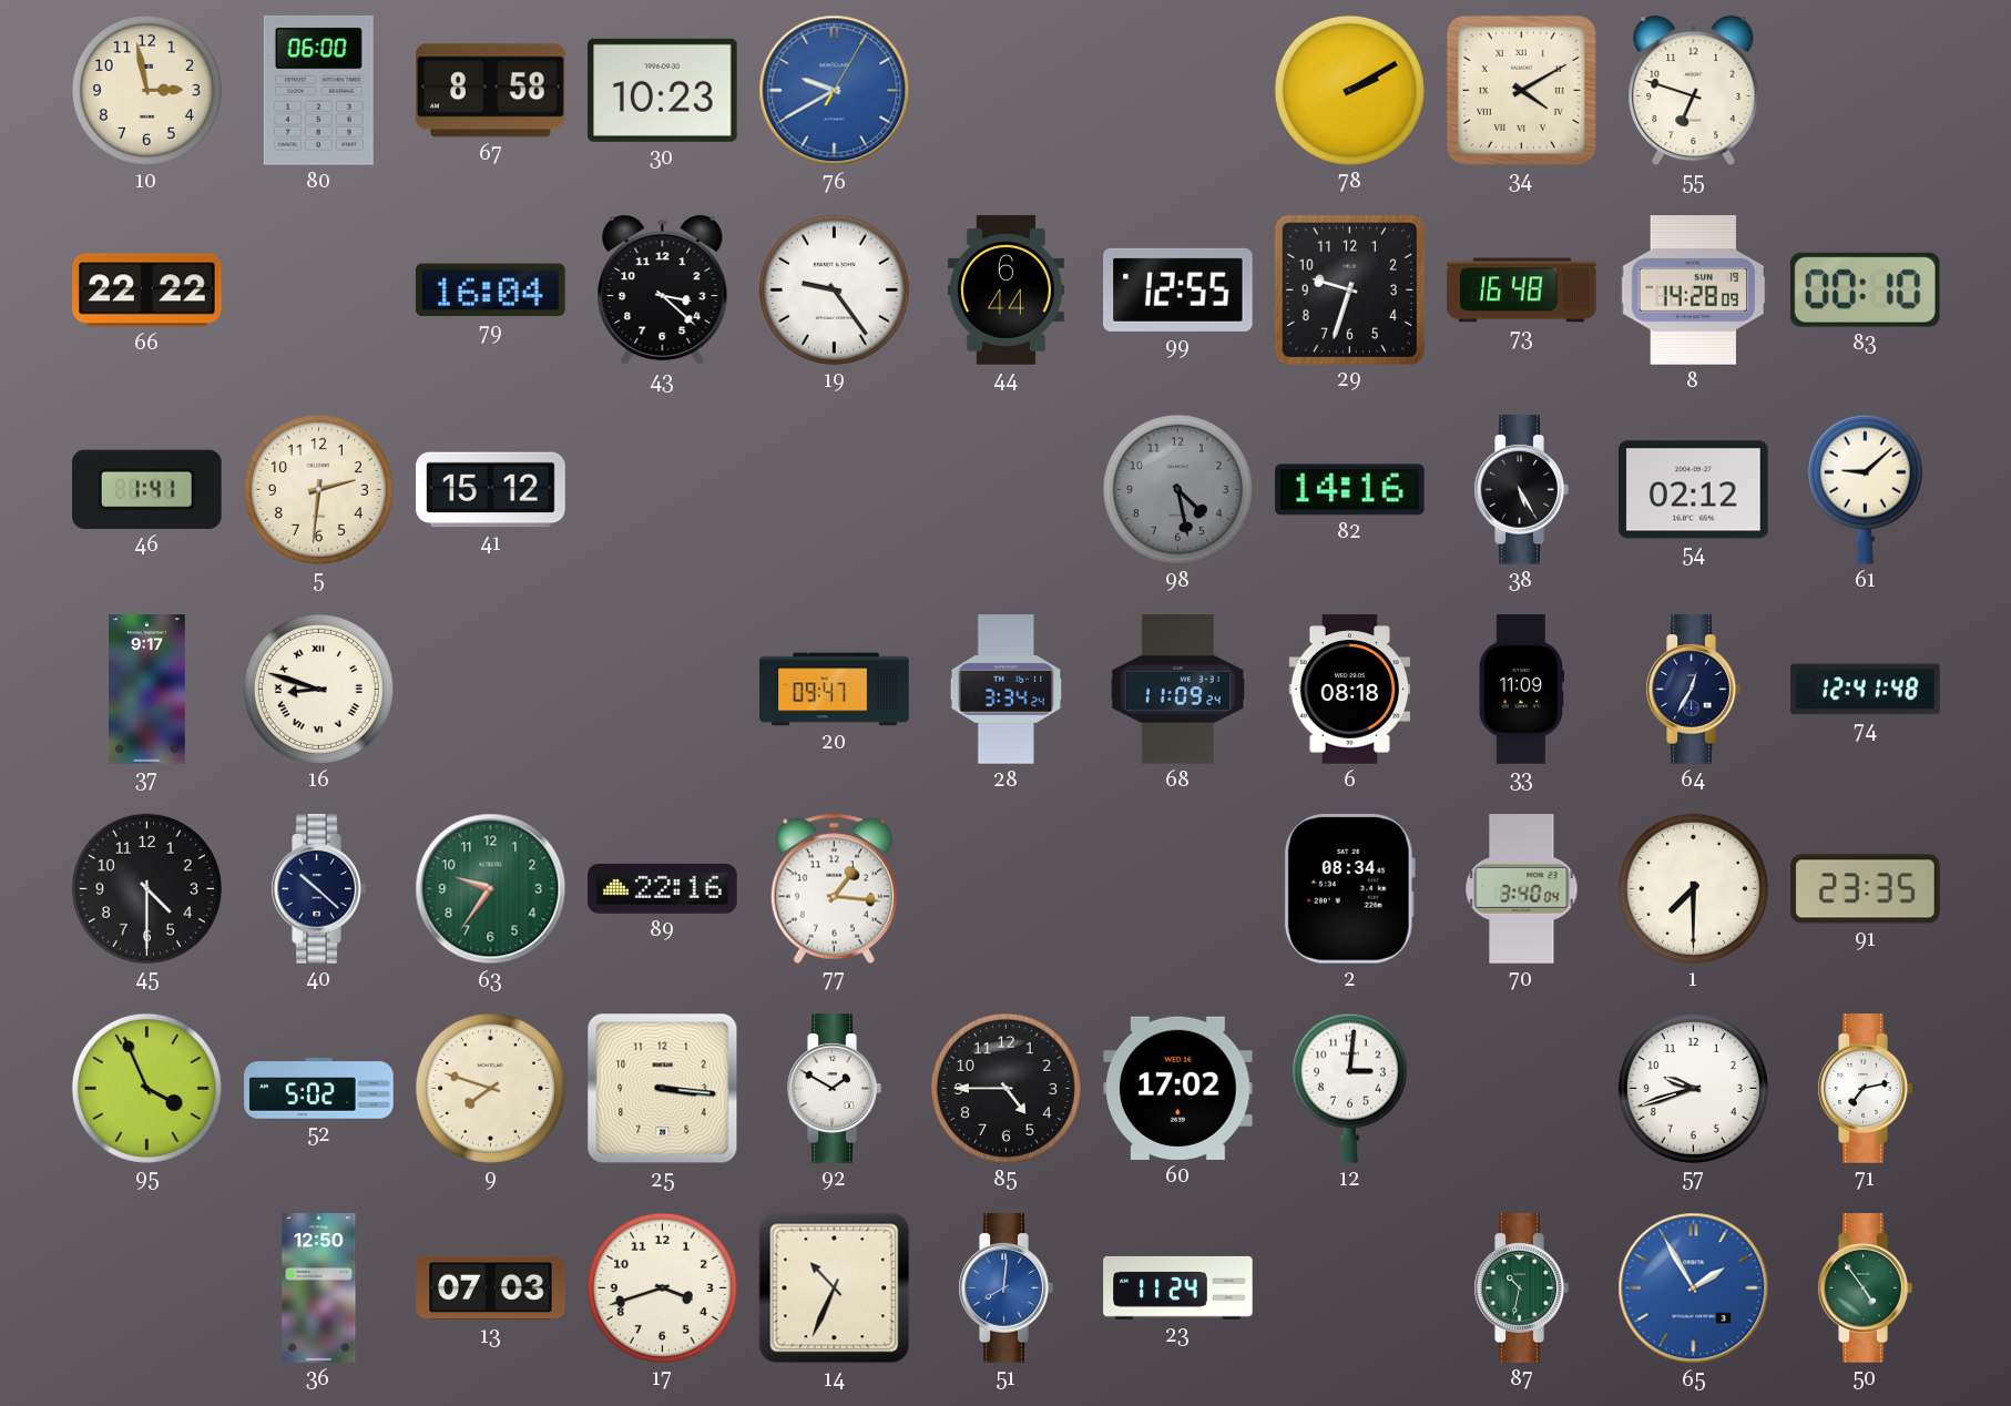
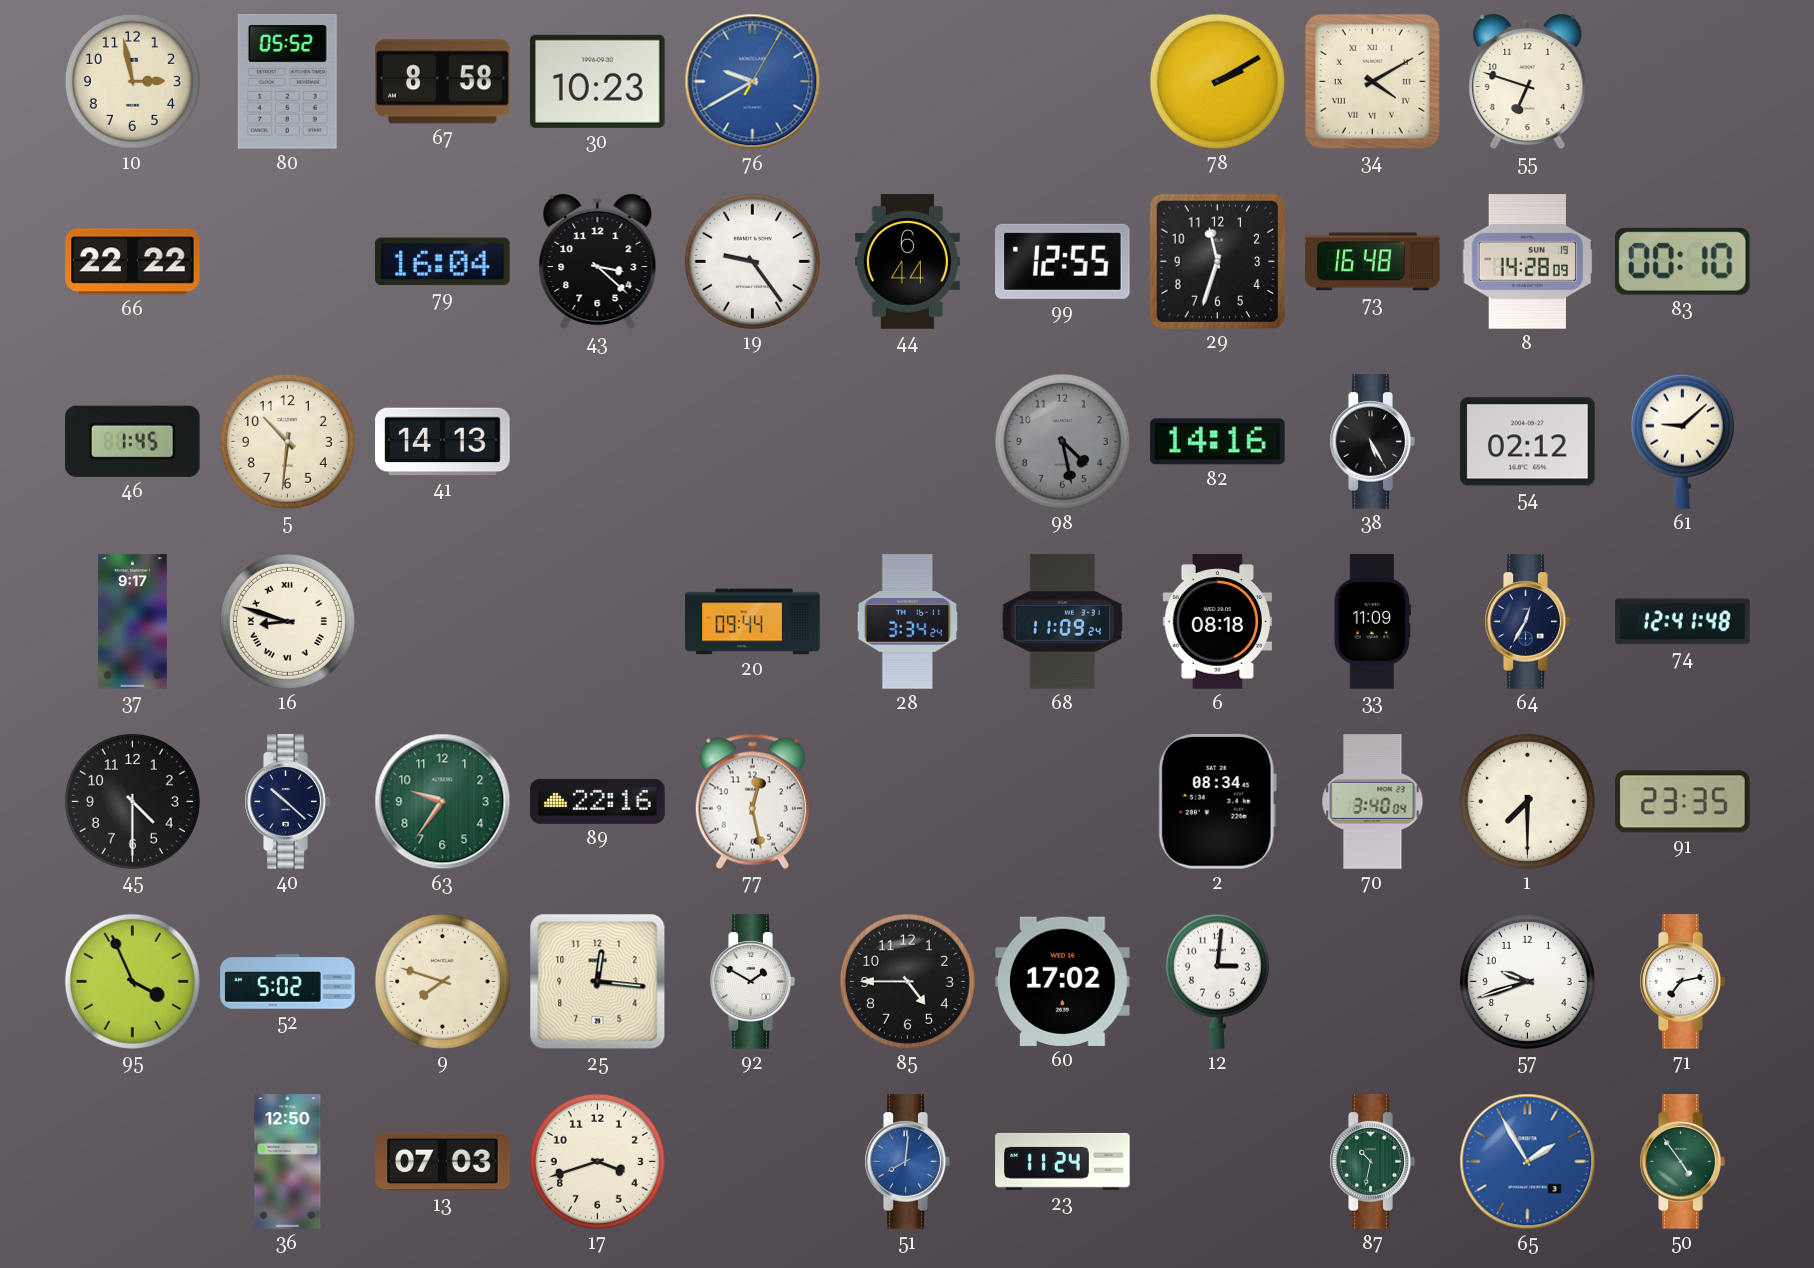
80: 06:00 -> 05:52 (287, 82)
29: 9:33 -> 11:33 (1217, 261)
46: 1:41 -> 1:45 (133, 441)
5: 2:31 -> 10:31 (287, 441)
41: 15:12 -> 14:13 (443, 442)
20: 09:47 -> 09:44 (753, 622)
77: 1:16 -> 12:28 (752, 801)
25: 3:16 -> 12:16 (598, 982)
14: 10:34 -> none (835, 1288)
